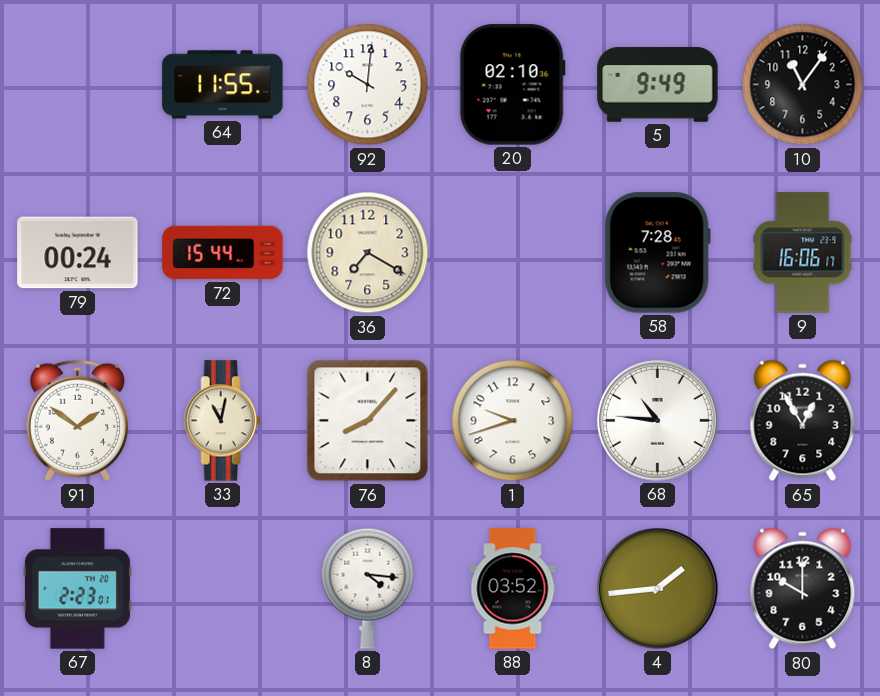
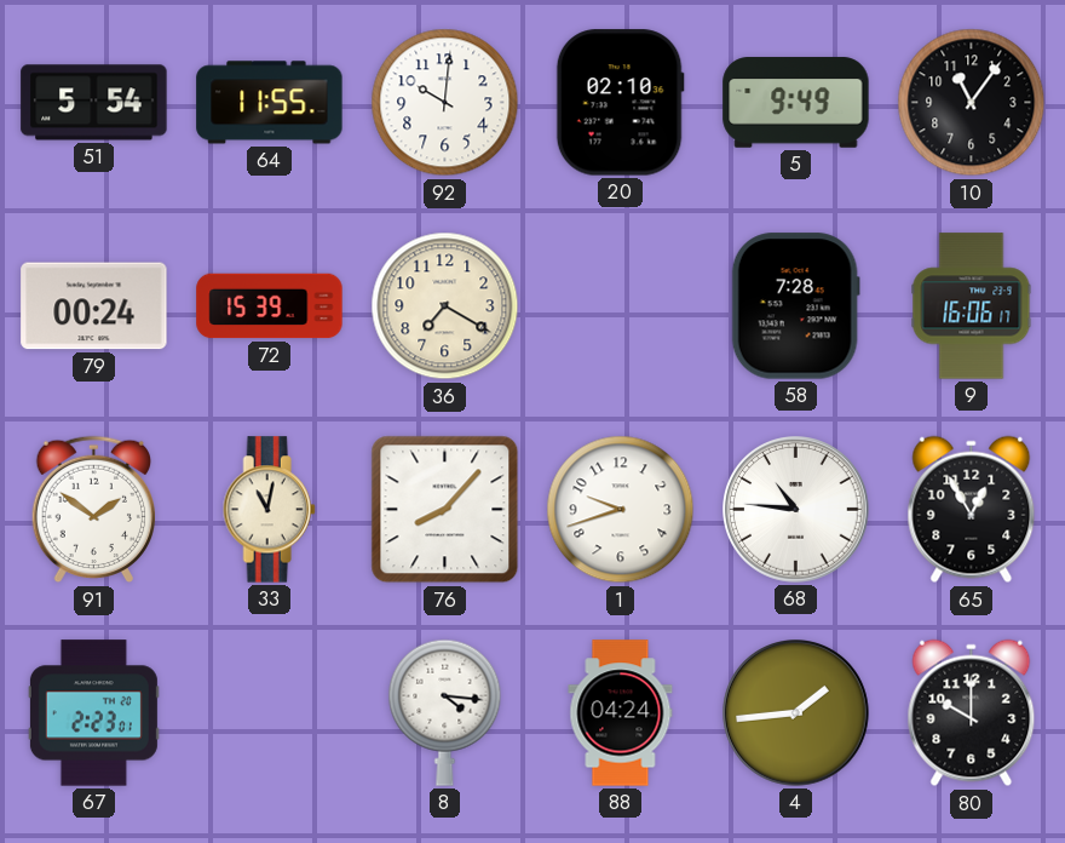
51: none -> 5:54 (94, 103)
72: 15:44 -> 15:39 (270, 306)
88: 03:52 -> 04:24 (621, 713)
